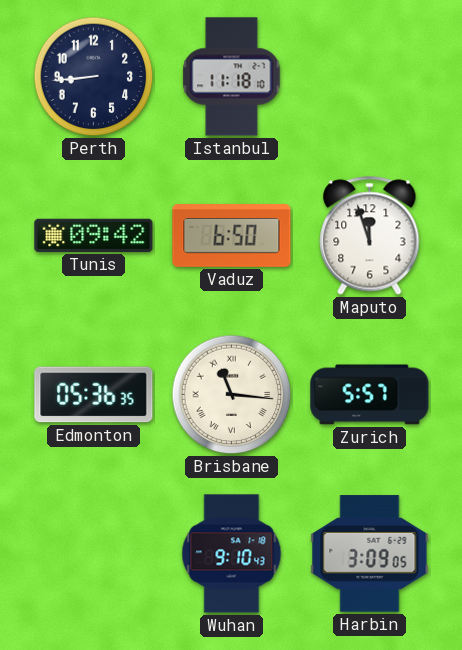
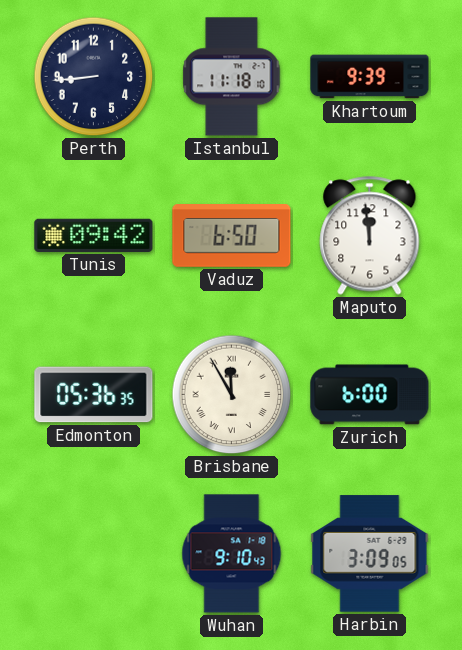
Khartoum: none -> 9:39 (370, 77)
Maputo: 11:57 -> 11:59 (370, 236)
Brisbane: 11:16 -> 11:55 (232, 395)
Zurich: 5:57 -> 6:00 (370, 395)
